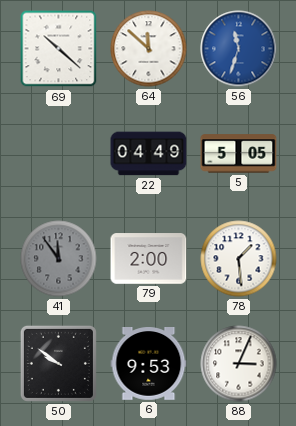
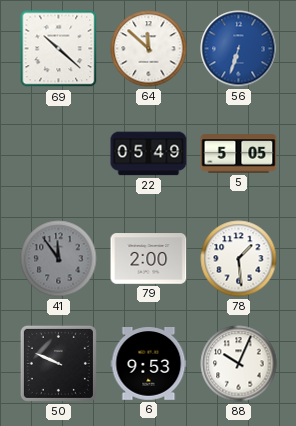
56: 11:33 -> 6:33 (239, 49)
22: 04:49 -> 05:49 (149, 154)
50: 9:51 -> 9:49 (58, 363)
88: 3:04 -> 10:04 (239, 364)
